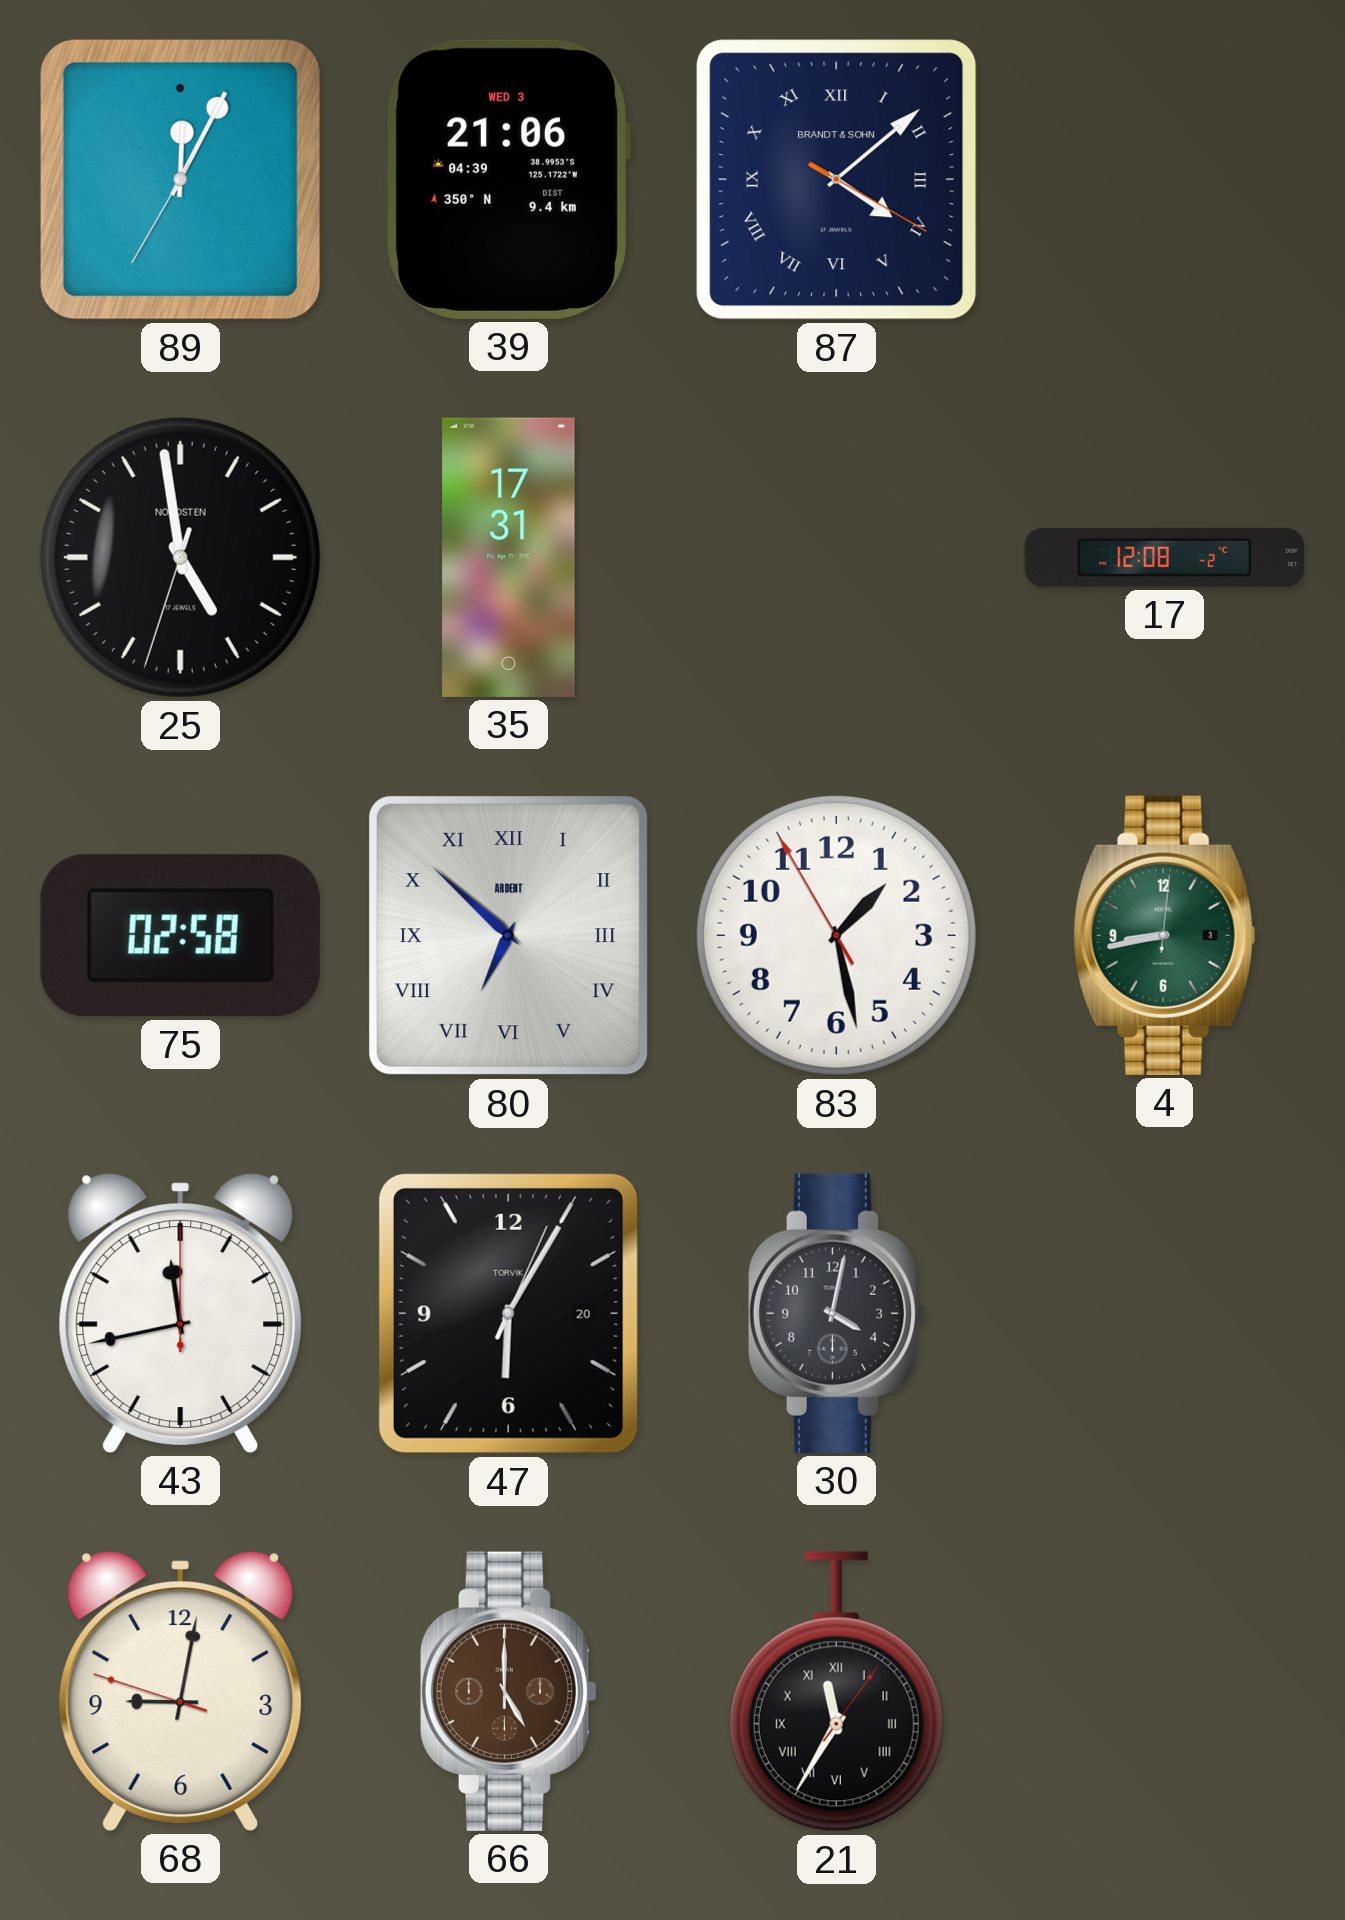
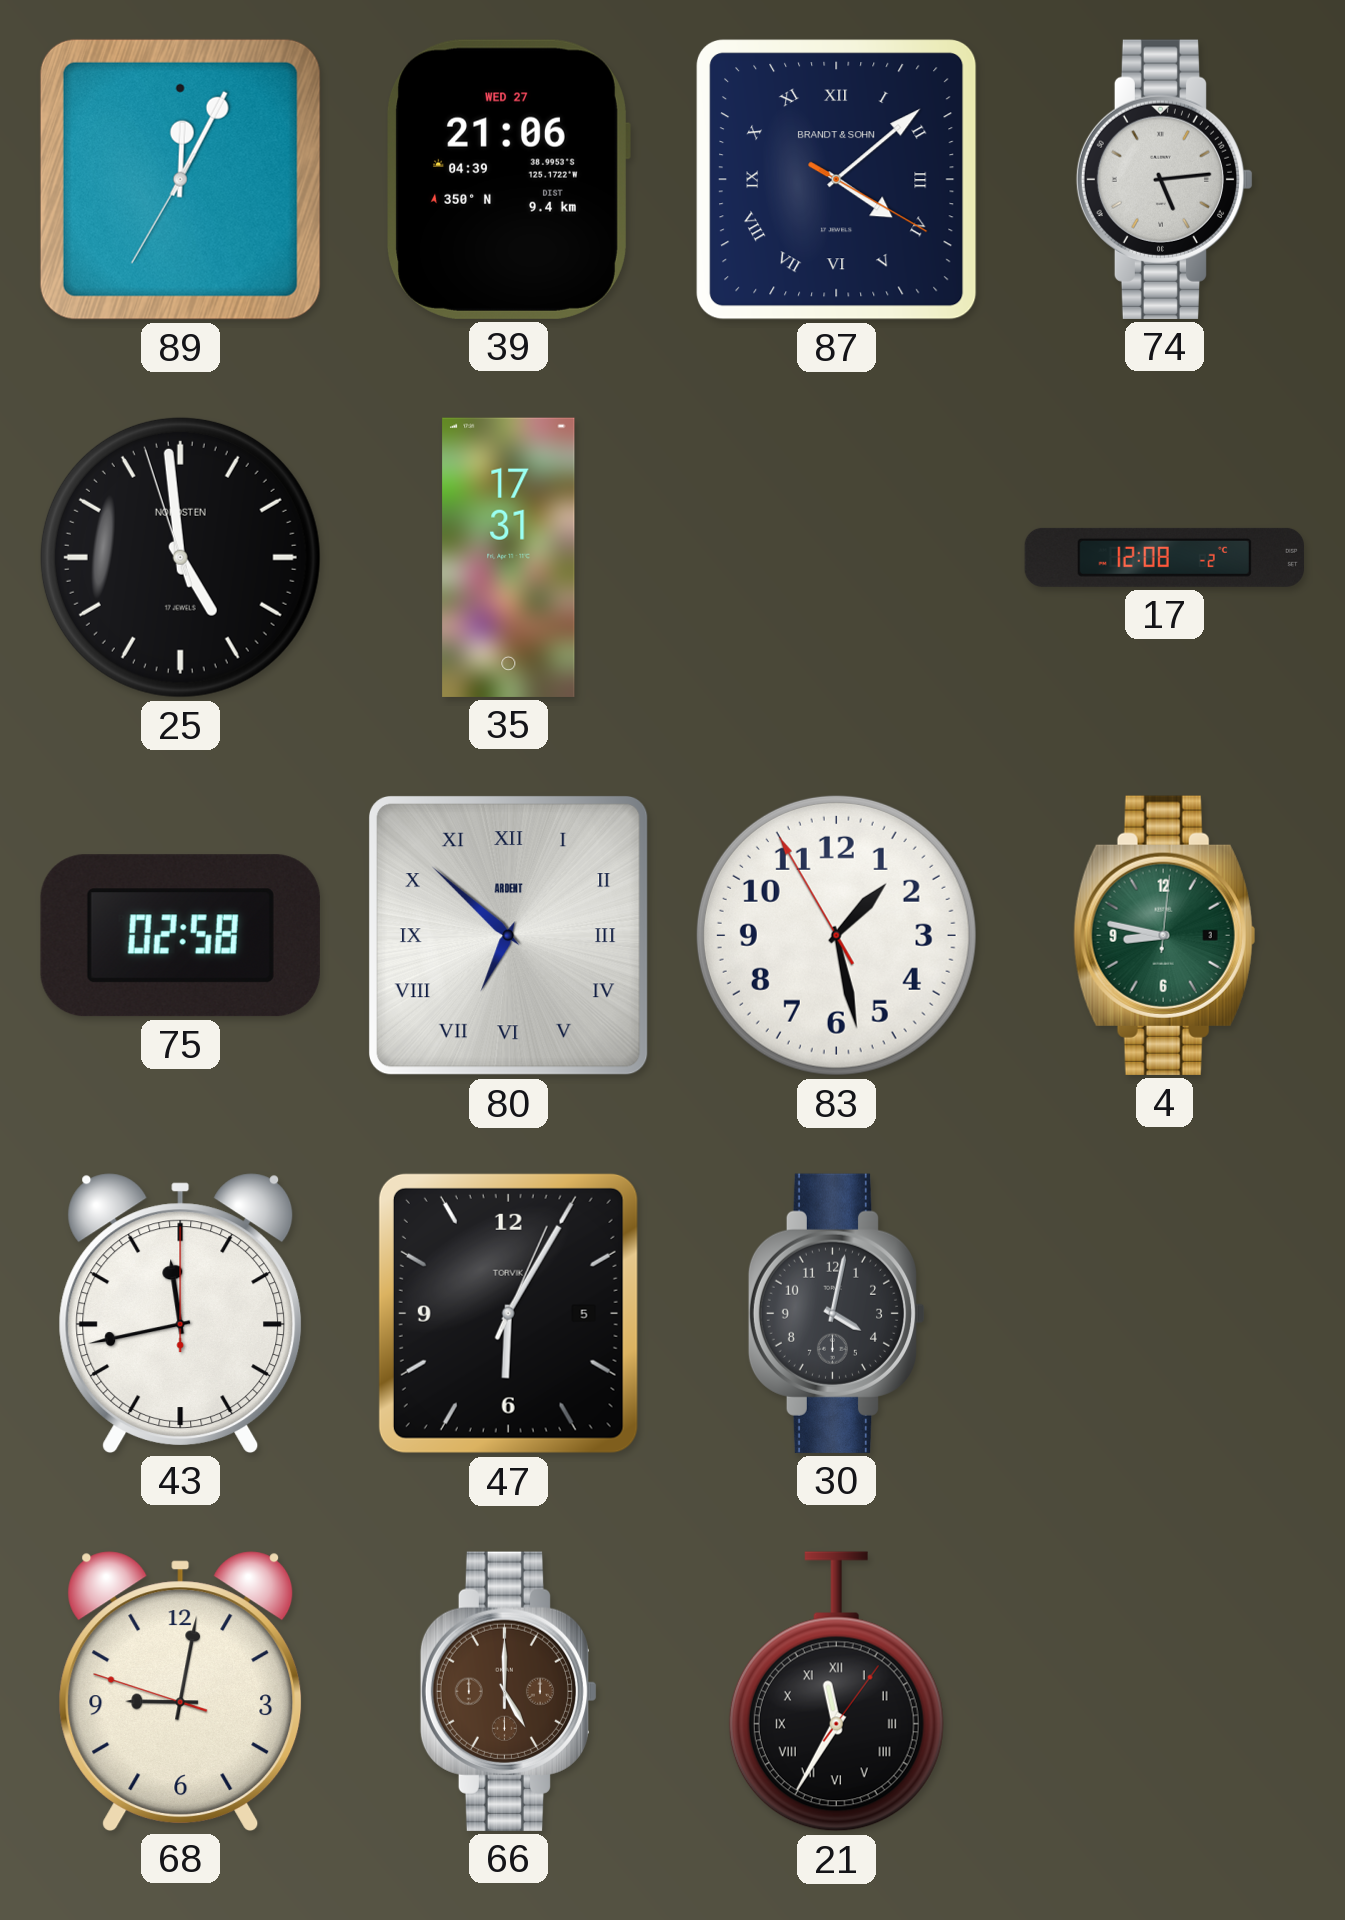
39 date: WED 3 -> WED 27 (508, 179)
74: none -> 5:14 (1165, 179)
25: 4:58:33 -> 4:58:57 (180, 557)
4: 8:43 -> 8:47 (1165, 935)
47 date: 20 -> 5 (508, 1313)
